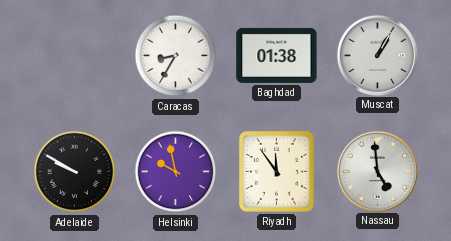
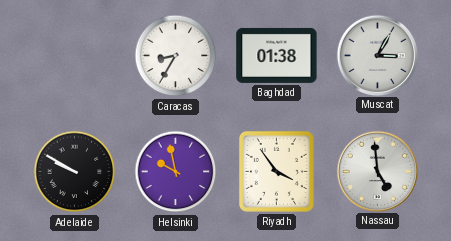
Muscat: 1:05 -> 3:05 (377, 55)
Riyadh: 11:54 -> 3:54 (276, 171)
